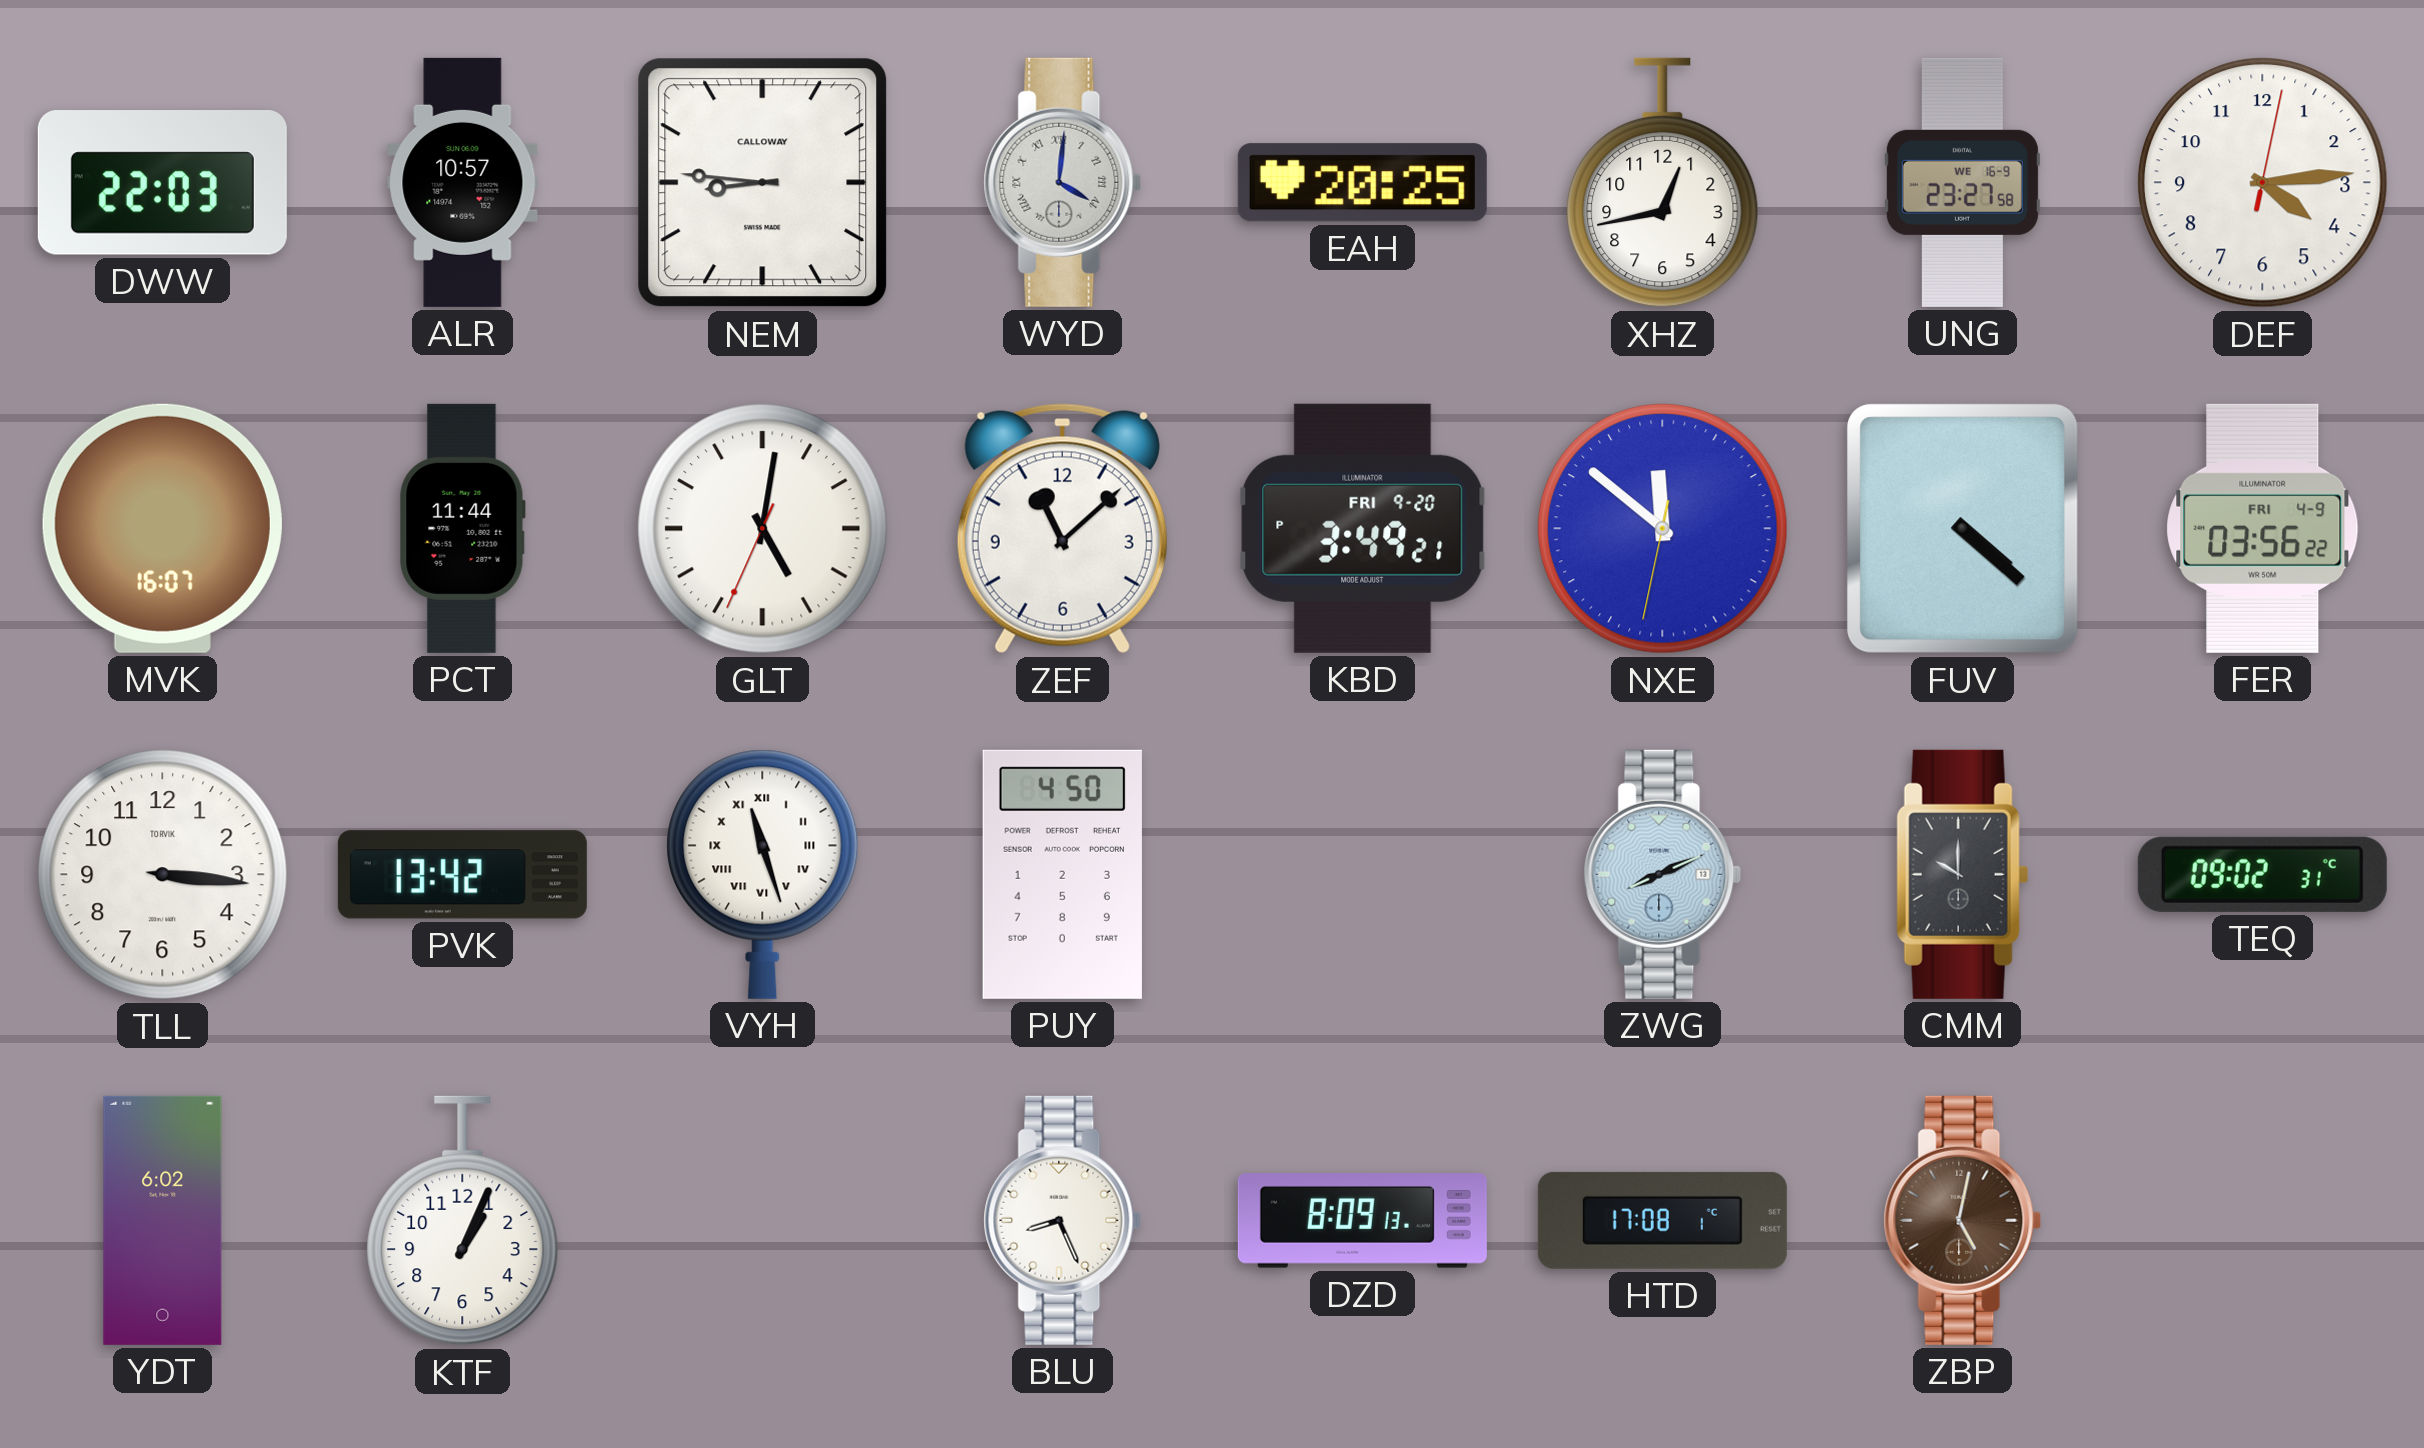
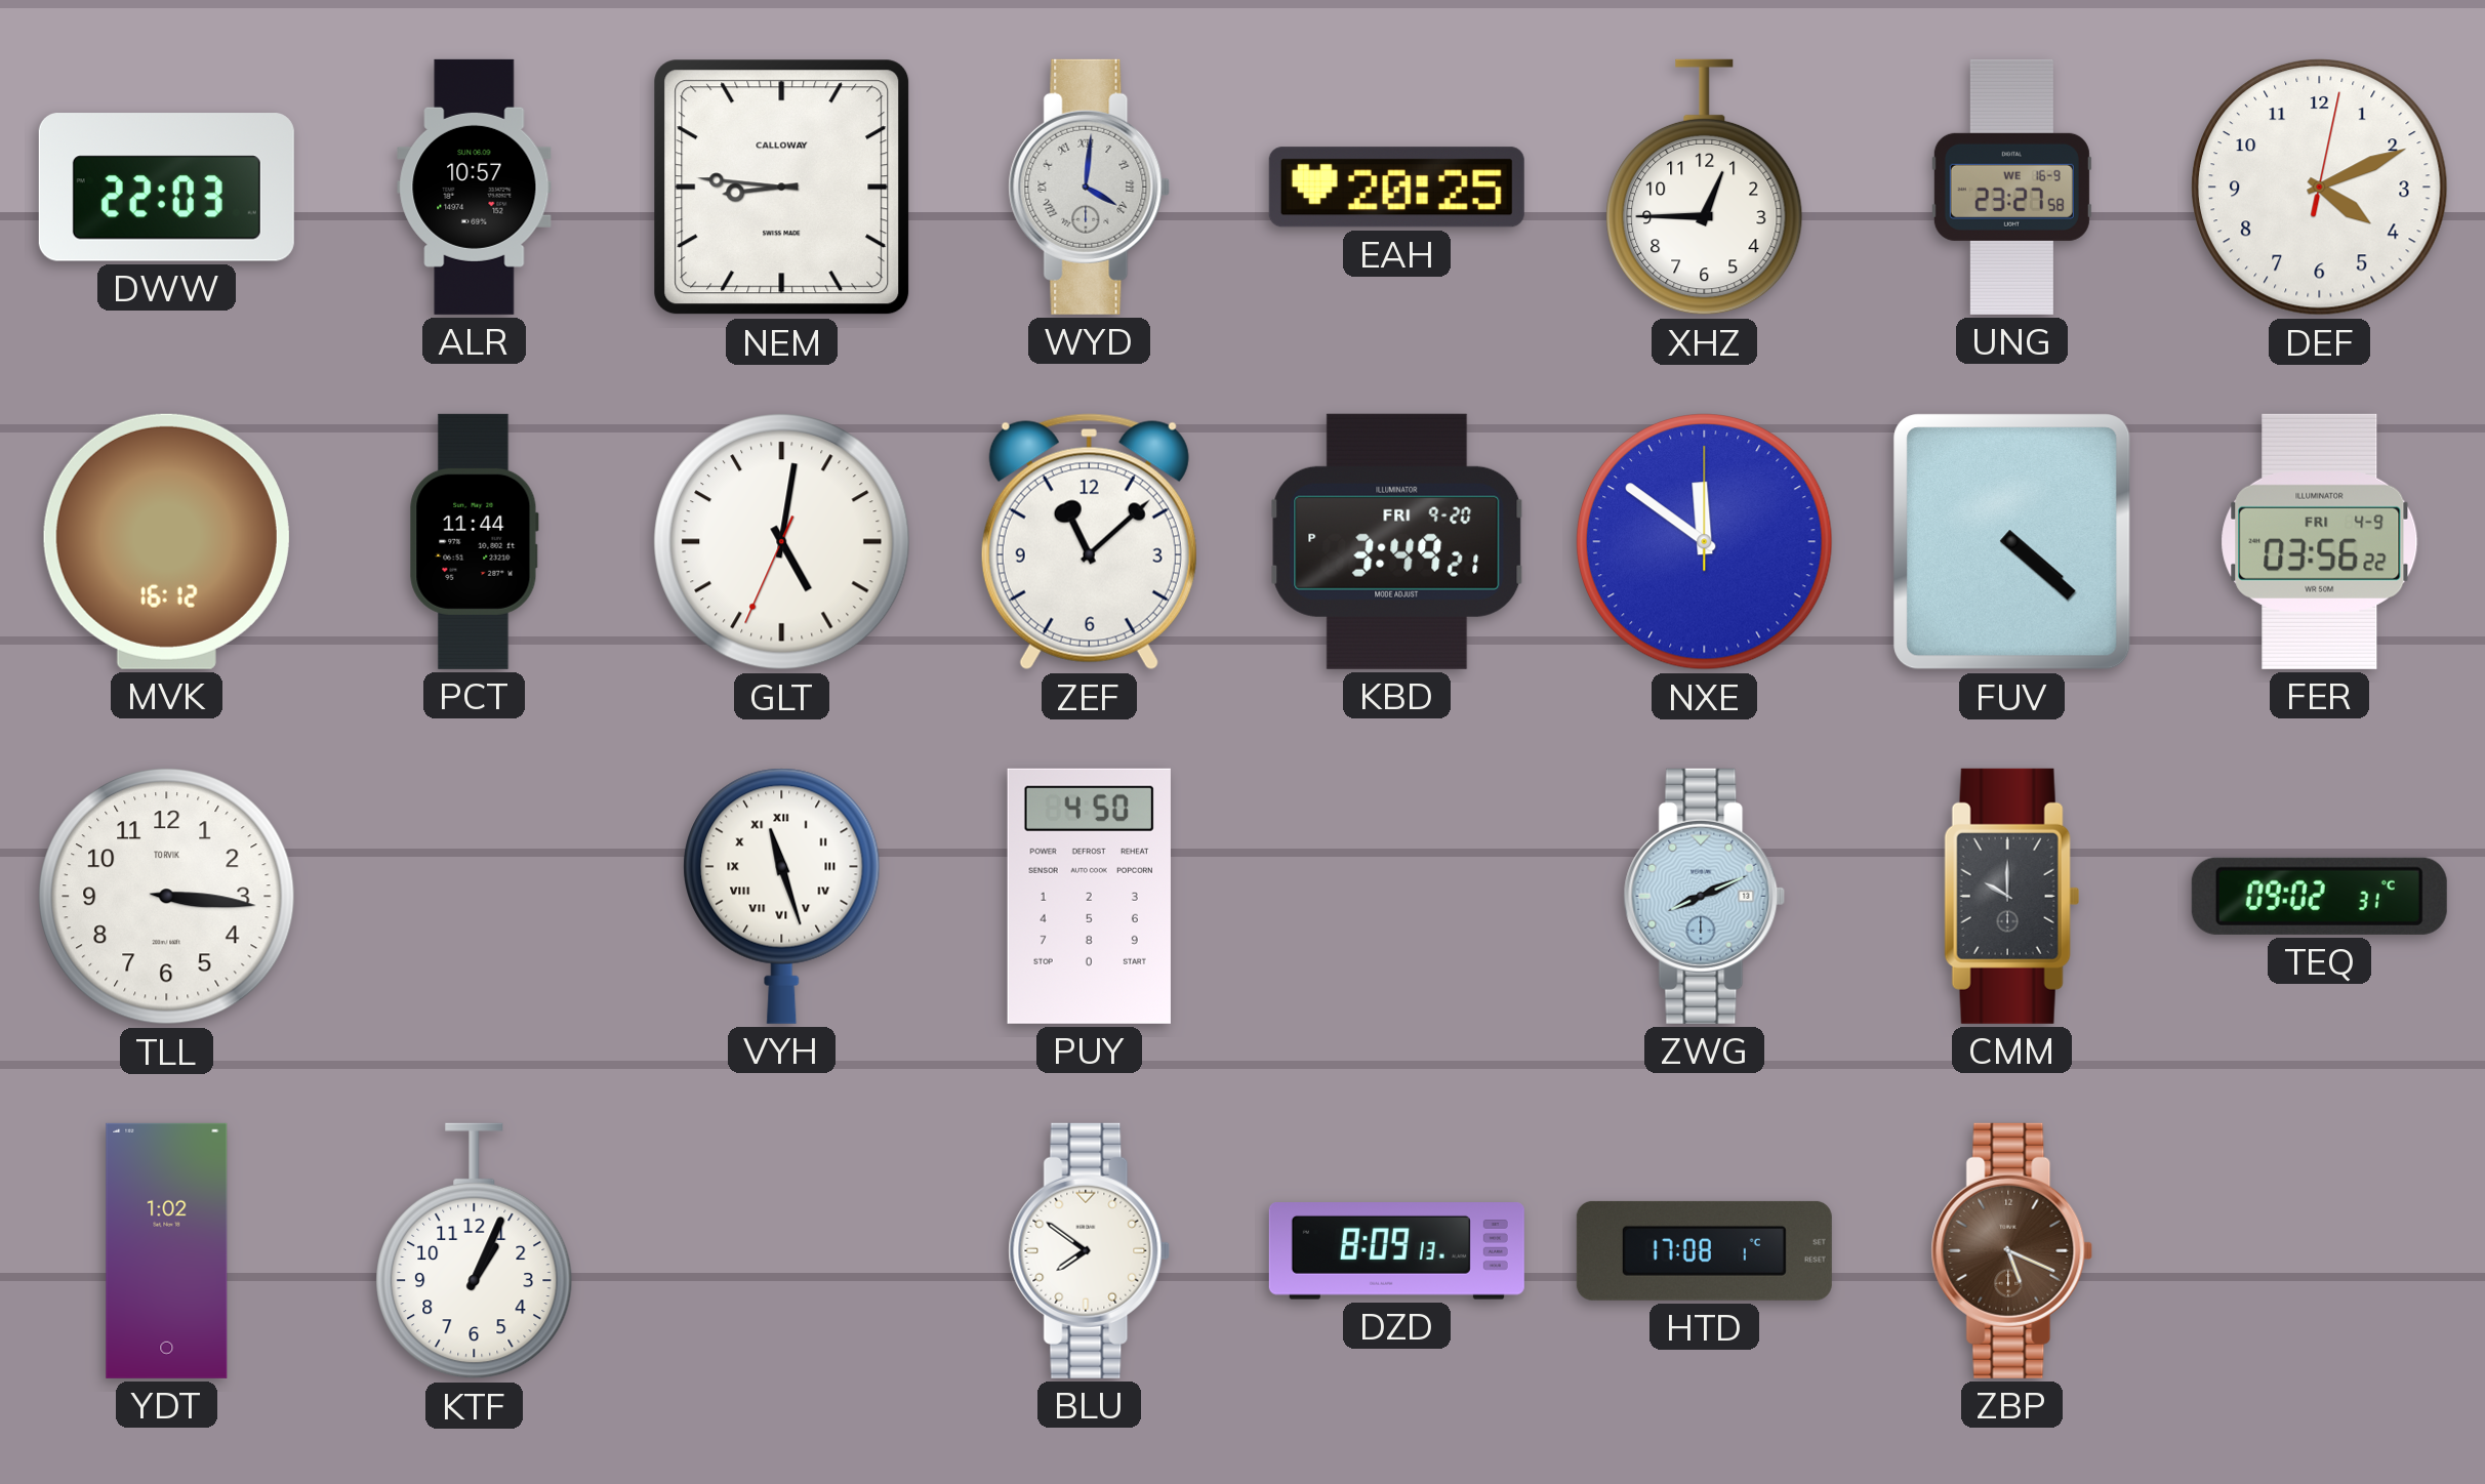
XHZ: 12:43 -> 12:45 (1705, 188)
DEF: 4:14 -> 4:11 (2320, 188)
MVK: 16:07 -> 16:12 (166, 541)
NXE: 11:51:32 -> 11:51:00 (1705, 542)
PVK: 13:42 -> none (462, 875)
YDT: 6:02 -> 1:02 (167, 1250)
BLU: 8:26 -> 7:51 (1090, 1250)
ZBP: 5:02 -> 5:19 (2012, 1250)
